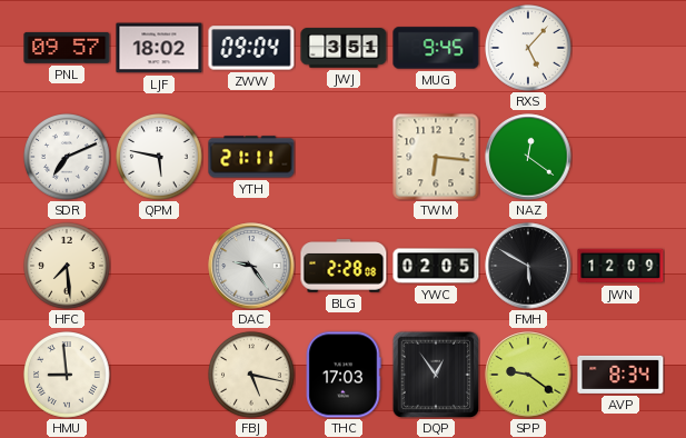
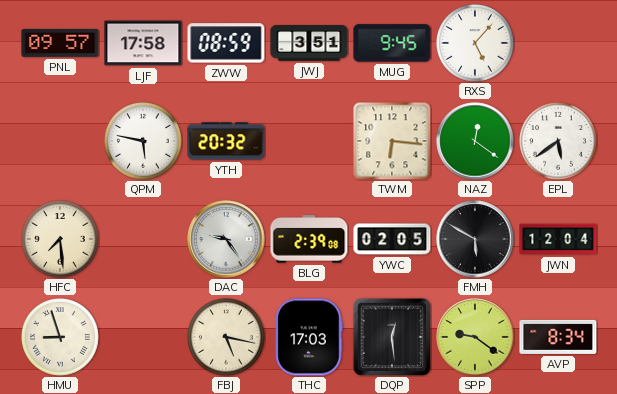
LJF: 18:02 -> 17:58 (143, 43)
ZWW: 09:04 -> 08:59 (226, 43)
SDR: 7:11 -> none (67, 158)
YTH: 21:11 -> 20:32 (226, 141)
EPL: none -> 5:39 (558, 142)
BLG: 2:28 -> 2:39 (309, 239)
JWN: 12:09 -> 12:04 (558, 239)
HMU: 8:59 -> 8:57 (60, 338)
DQP: 12:54 -> 12:29 (391, 336)
